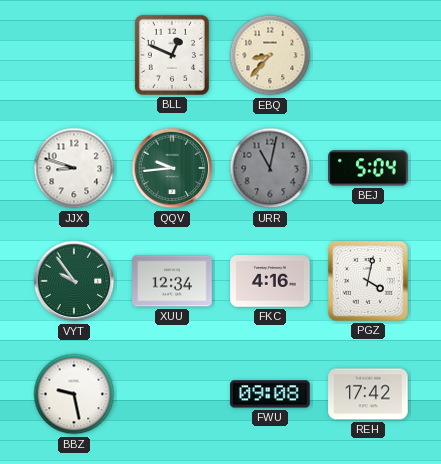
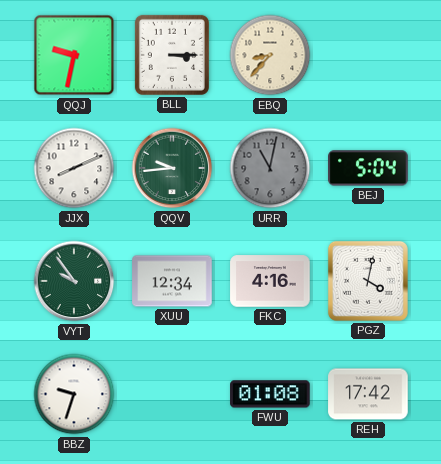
QQJ: none -> 9:32 (74, 55)
BLL: 12:49 -> 3:15 (172, 55)
JJX: 8:48 -> 8:11 (74, 168)
BBZ: 9:28 -> 9:33 (74, 394)
FWU: 09:08 -> 01:08 (270, 394)
